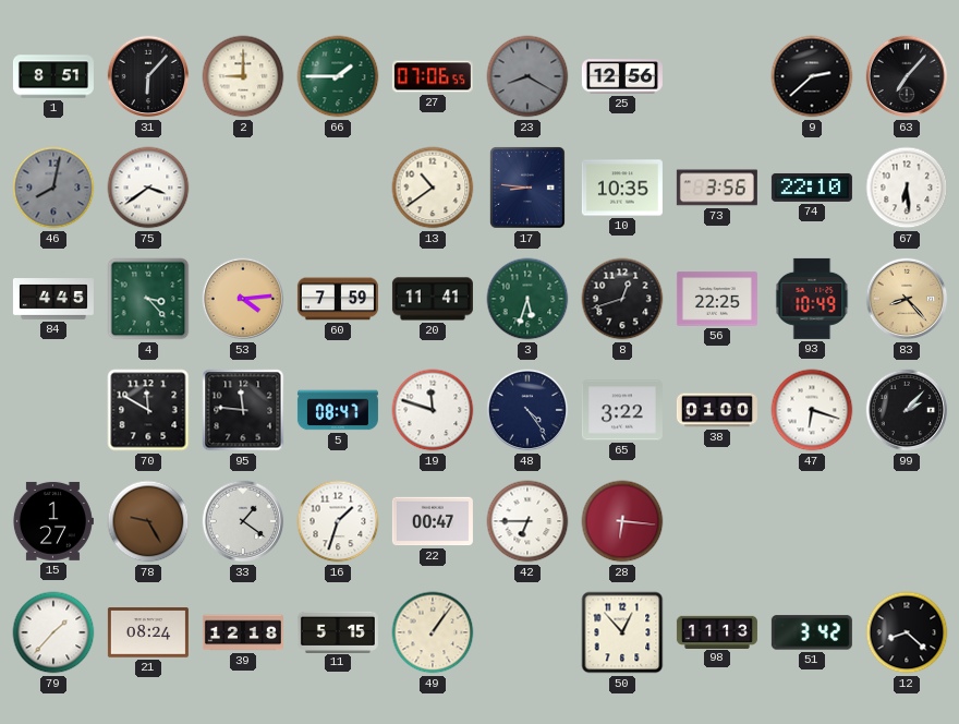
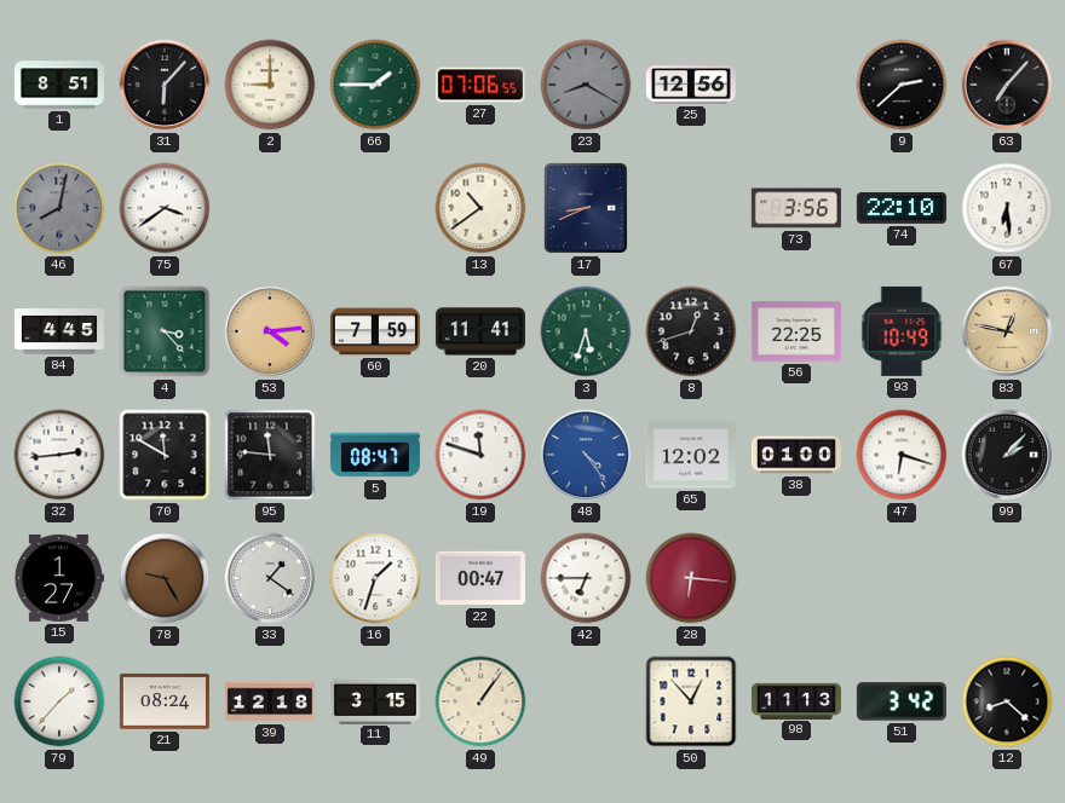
17: 8:46 -> 8:41 (587, 209)
10: 10:35 -> none (622, 188)
83: 8:23 -> 12:47 (1007, 331)
32: none -> 2:44 (59, 455)
48 dial: navy -> blue (586, 455)
65: 3:22 -> 12:02 (691, 455)
11: 5:15 -> 3:15 (375, 700)
